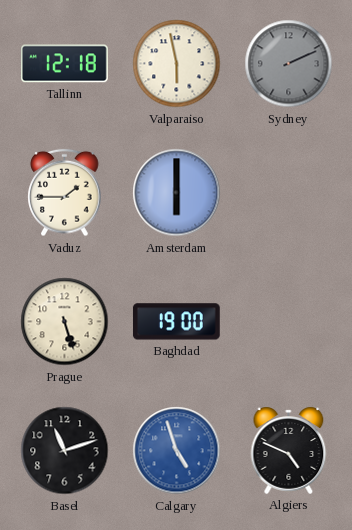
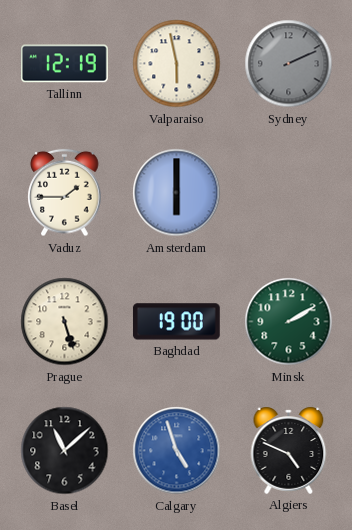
Tallinn: 12:18 -> 12:19 (65, 64)
Minsk: none -> 2:10 (289, 322)
Basel: 11:12 -> 11:08 (65, 451)
